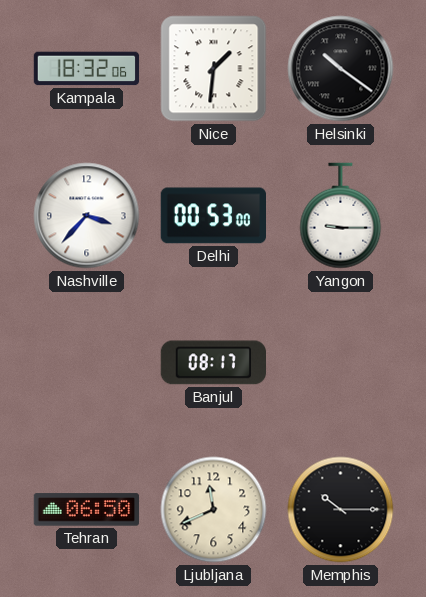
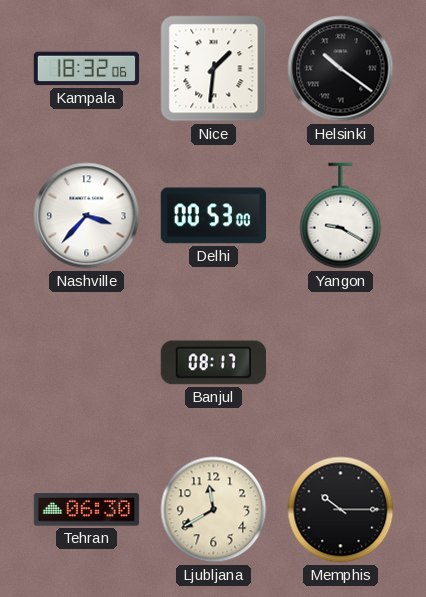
Yangon: 9:15 -> 9:20 (341, 216)
Tehran: 06:50 -> 06:30 (87, 510)
Ljubljana: 11:41 -> 11:40 (214, 510)
